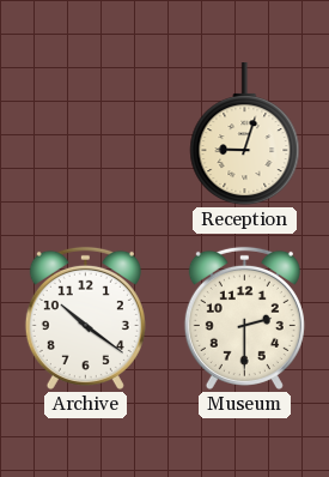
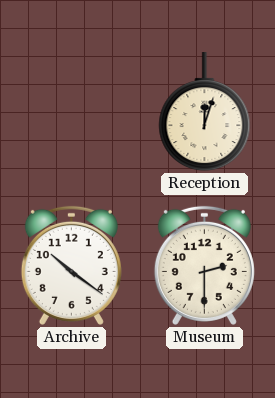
Reception: 9:03 -> 12:03 (205, 112)
